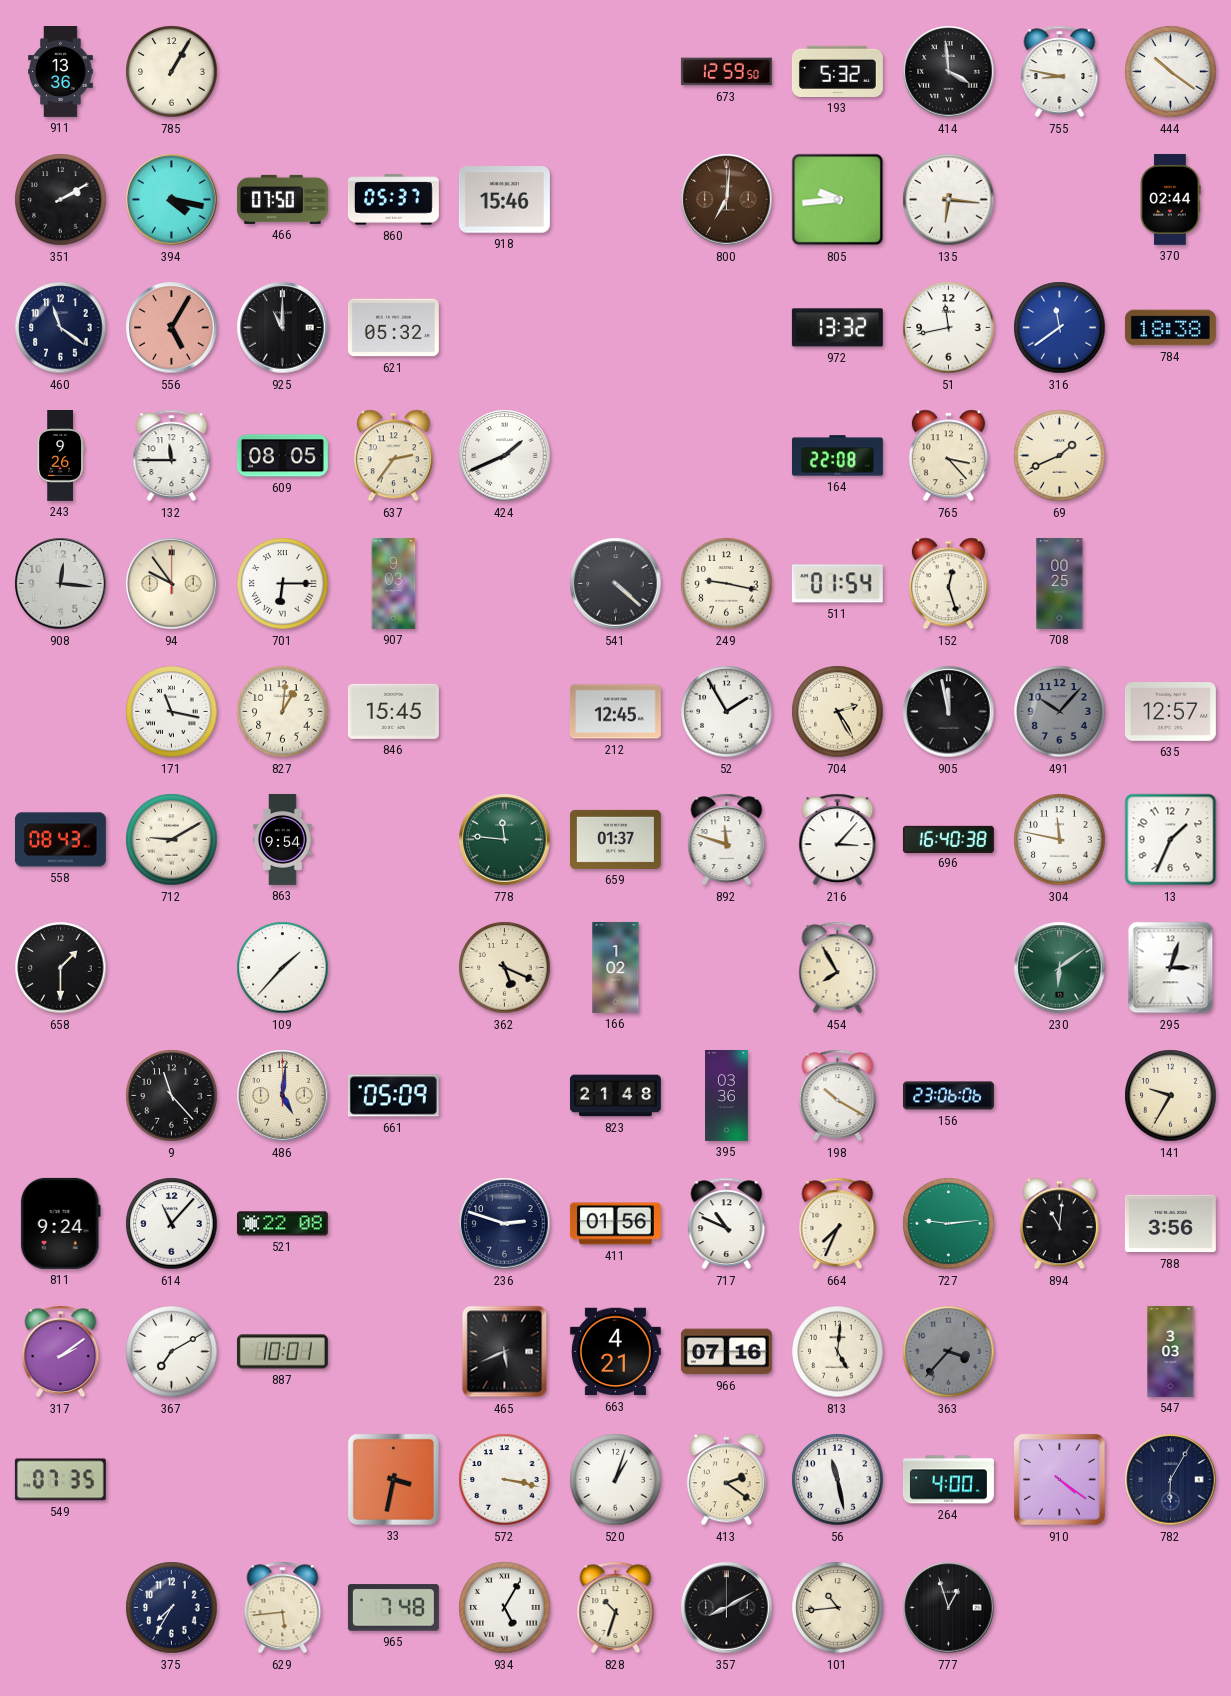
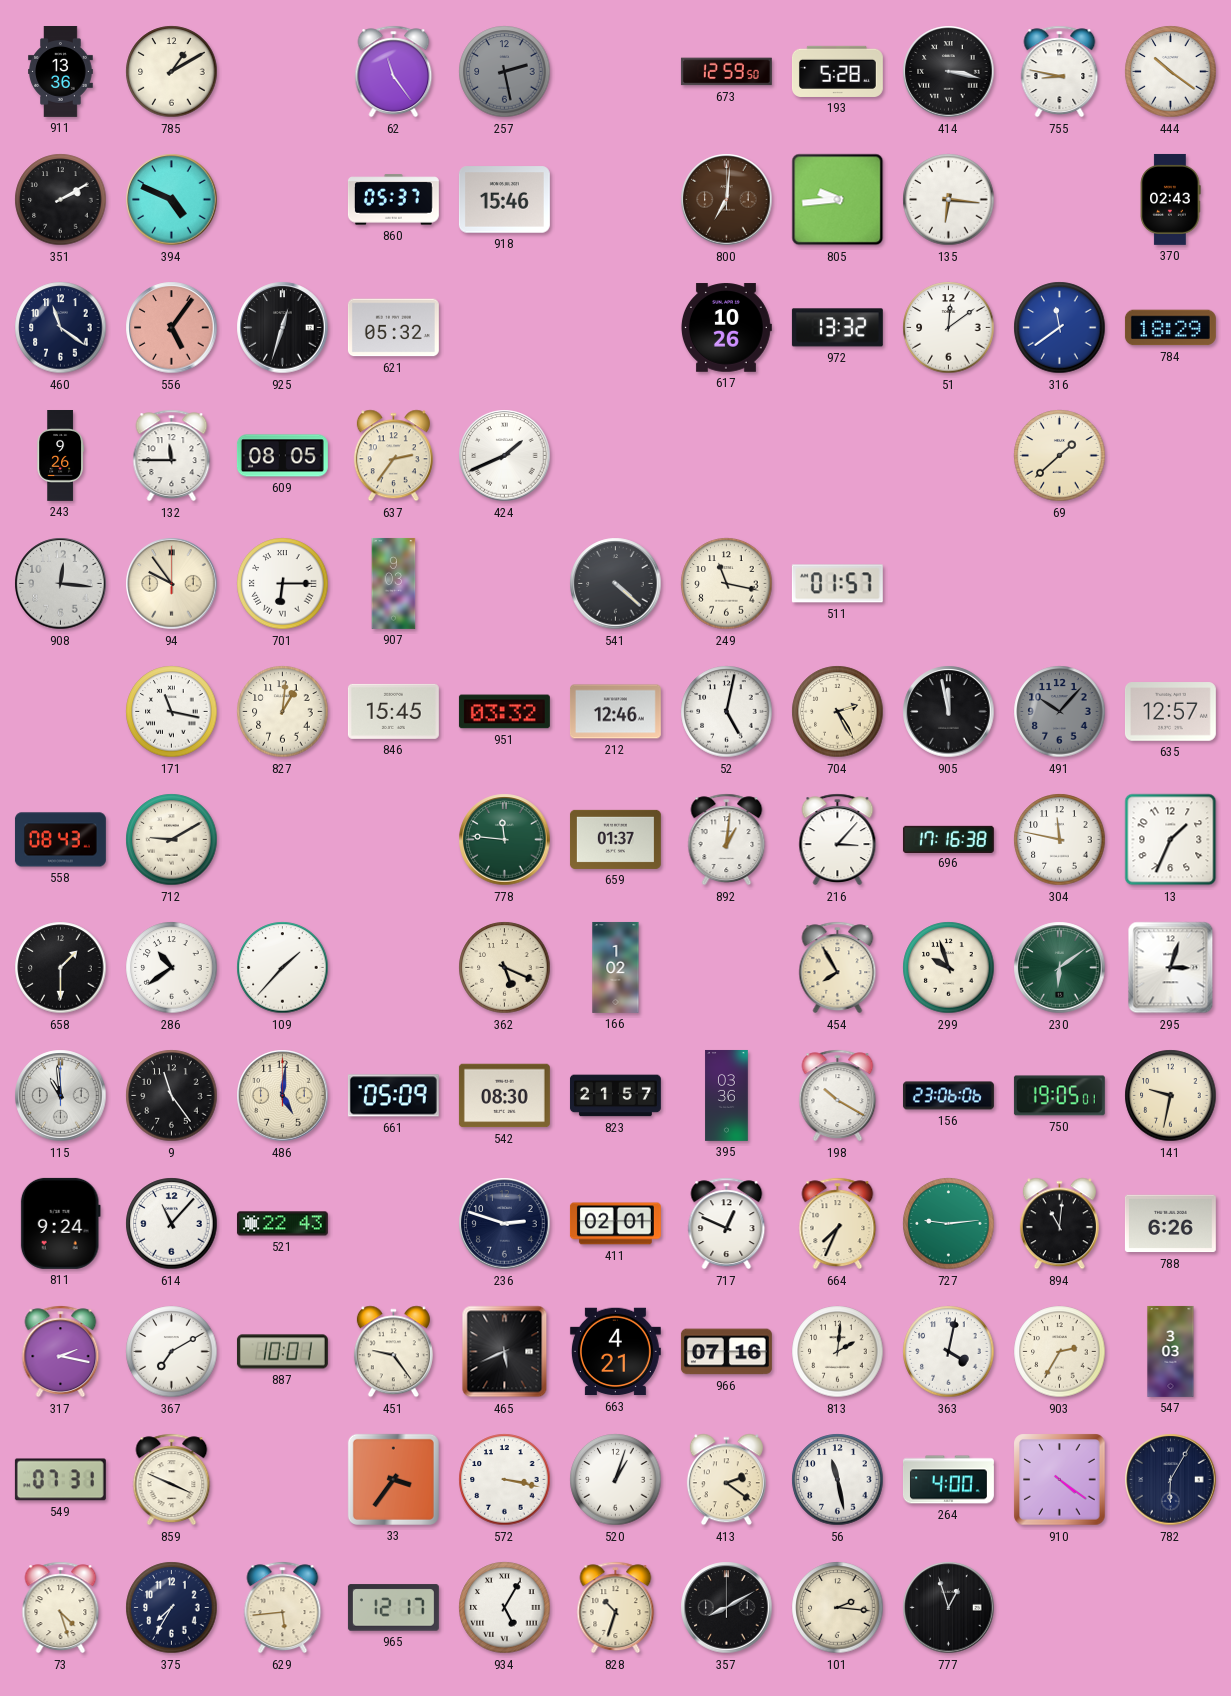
785: 1:05 -> 1:10 (172, 72)
62: none -> 11:24 (394, 72)
257: none -> 2:28 (505, 72)
193: 5:32 -> 5:28 (837, 71)
414: 3:59 -> 3:17 (949, 72)
394: 4:17 -> 4:49 (172, 200)
466: 07:50 -> none (282, 199)
370: 02:44 -> 02:43 (1170, 199)
556: 5:05 -> 5:06 (172, 328)
925: 11:00 -> 12:33 (283, 328)
617: none -> 10:26 (726, 328)
51: 11:43 -> 12:09 (949, 328)
784: 18:38 -> 18:29 (1170, 328)
164: 22:08 -> none (837, 456)
765: 3:23 -> none (948, 456)
69: 1:41 -> 1:38 (1060, 456)
249: 9:17 -> 11:17 (727, 584)
511: 01:54 -> 01:57 (837, 584)
152: 12:27 -> none (948, 584)
708: 00:25 -> none (1060, 583)
951: none -> 03:32 (504, 712)
212: 12:45 -> 12:46 (615, 712)
52: 1:55 -> 5:02 (727, 712)
863: 9:54 -> none (283, 839)
892: 11:48 -> 1:01 (727, 840)
696: 16:40 -> 17:16 (948, 839)
286: none -> 10:39 (172, 968)
299: none -> 9:57 (949, 968)
115: none -> 10:59 (61, 1096)
9: 11:23 -> 11:24 (172, 1096)
542: none -> 08:30 (504, 1096)
823: 21:48 -> 21:57 (615, 1096)
750: none -> 19:05 (1059, 1096)
141: 9:35 -> 9:32 (1171, 1096)
521: 22:08 -> 22:43 (282, 1224)
411: 01:56 -> 02:01 (615, 1224)
717: 10:49 -> 12:49 (727, 1224)
788: 3:56 -> 6:26 (1170, 1224)
317: 2:09 -> 2:17 (61, 1352)
451: none -> 9:24 (393, 1352)
813: 5:01 -> 2:01 (838, 1352)
363: 3:37 -> 4:02 (949, 1352)
363 dial: grey -> white (949, 1352)
903: none -> 2:35 (1060, 1352)
549: 07:35 -> 07:31 (60, 1480)
859: none -> 3:49 (172, 1480)
33: 3:32 -> 3:36 (393, 1479)
73: none -> 4:27 (61, 1608)
965: 7:48 -> 12:17 (393, 1608)
101: 10:44 -> 2:16 (838, 1608)
